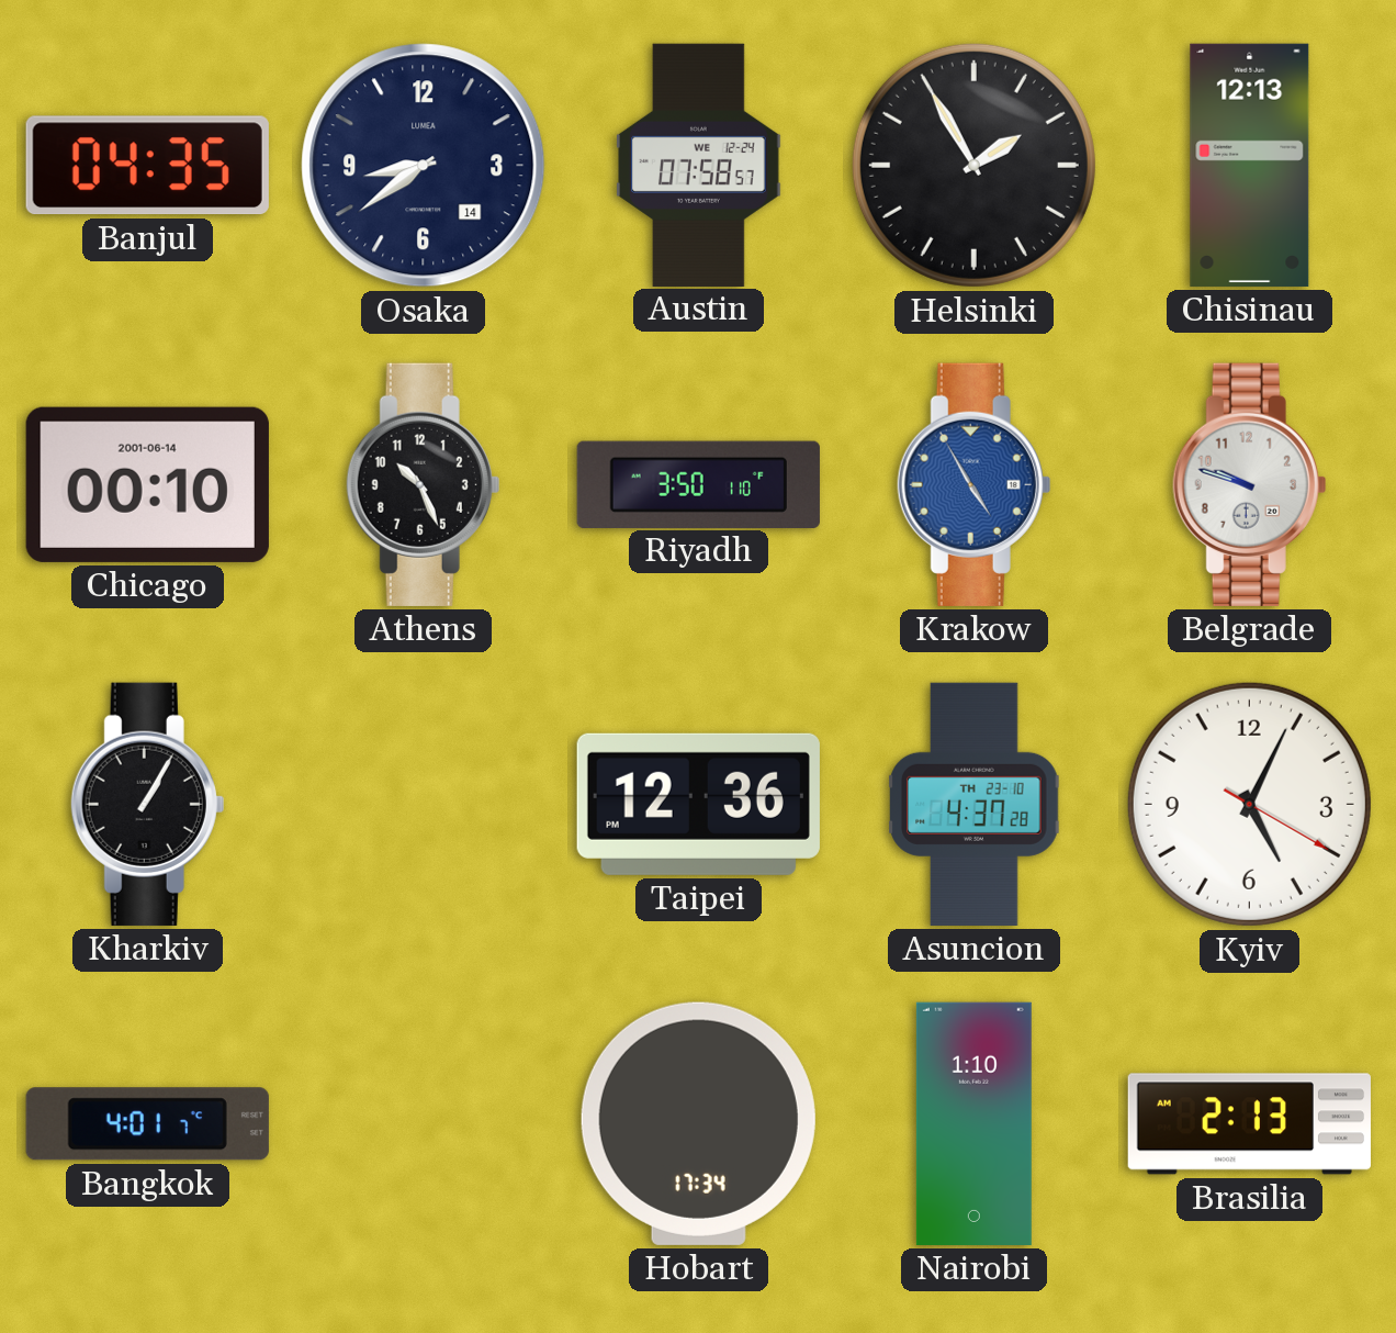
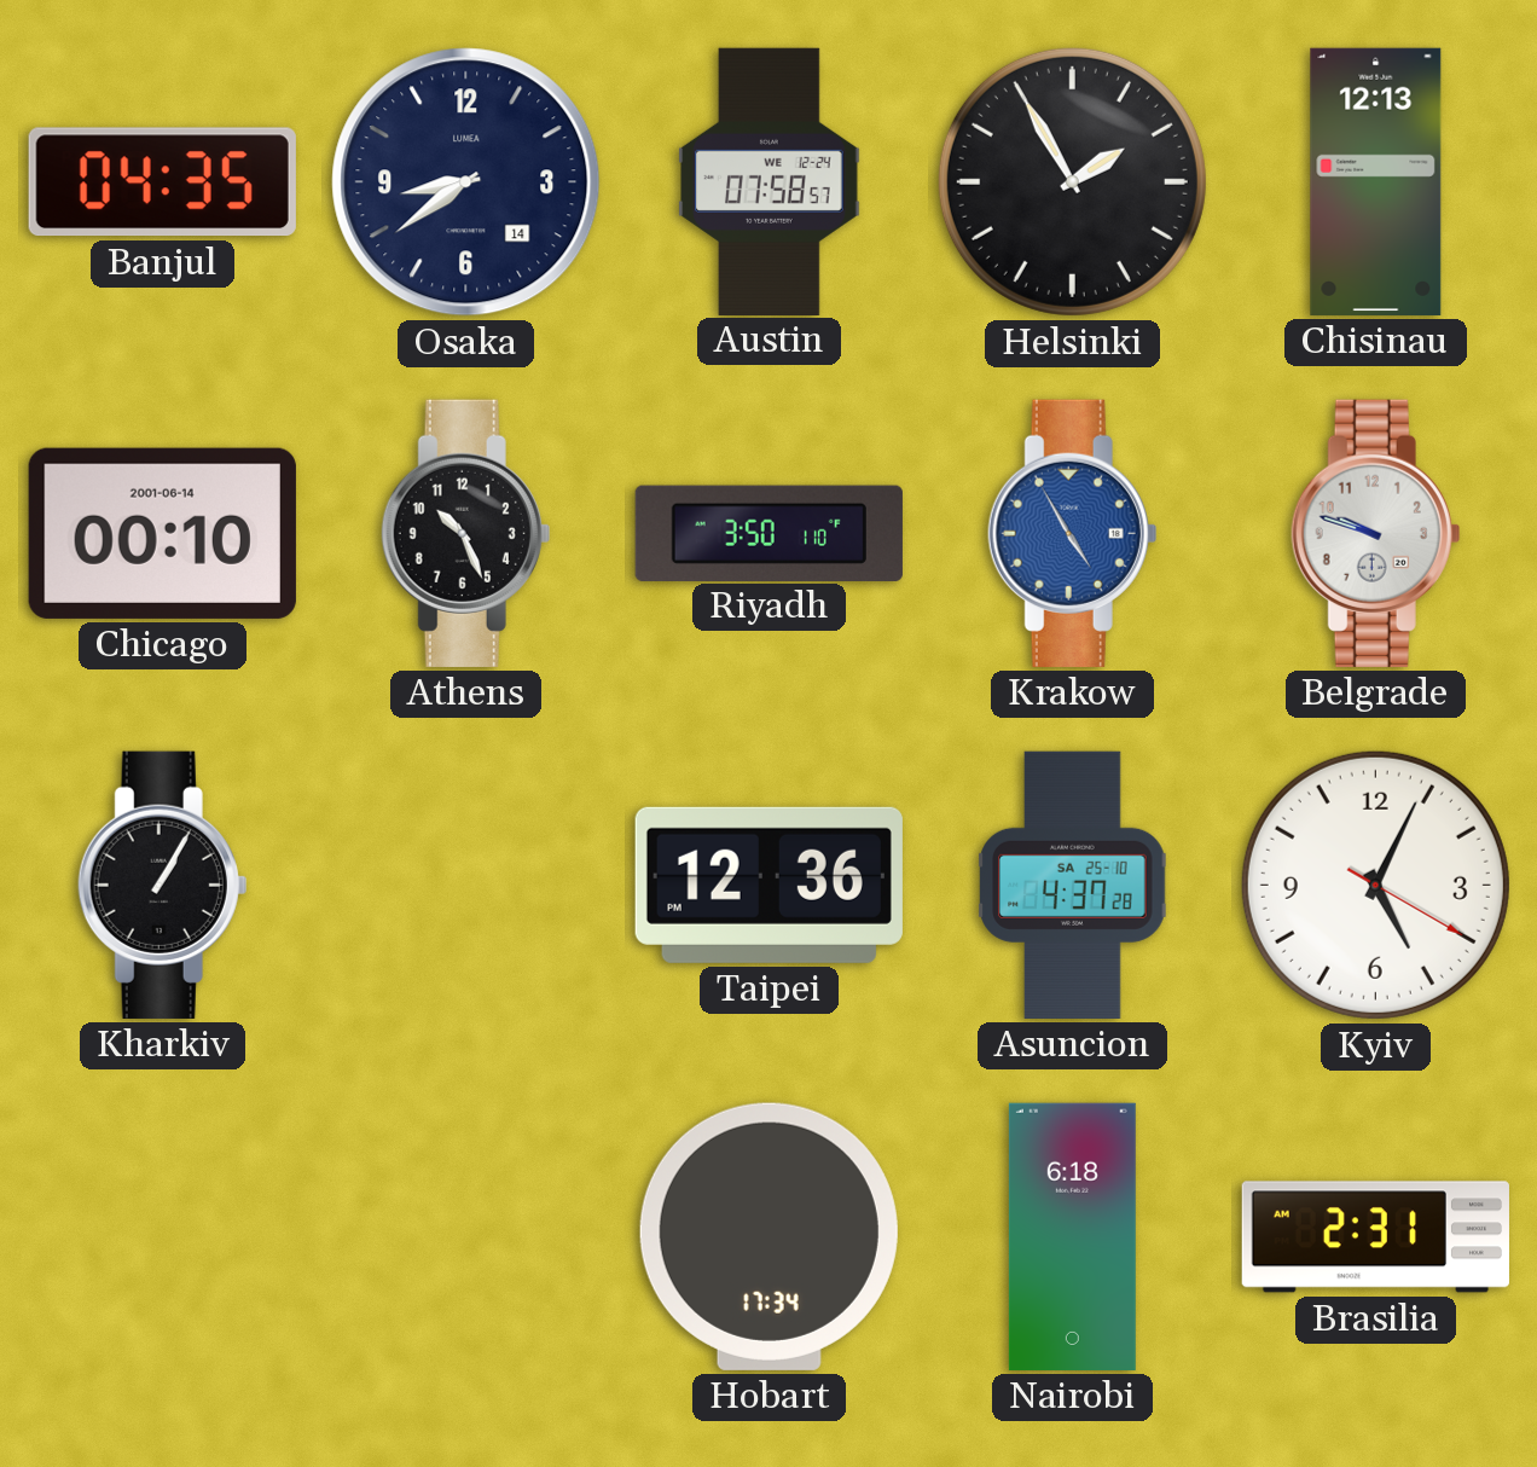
Asuncion date: TH 23-10 -> SA 25-10 (1073, 885)
Bangkok: 4:01 -> none (147, 1124)
Nairobi: 1:10 -> 6:18 (1072, 1236)
Brasilia: 2:13 -> 2:31 (1375, 1237)
